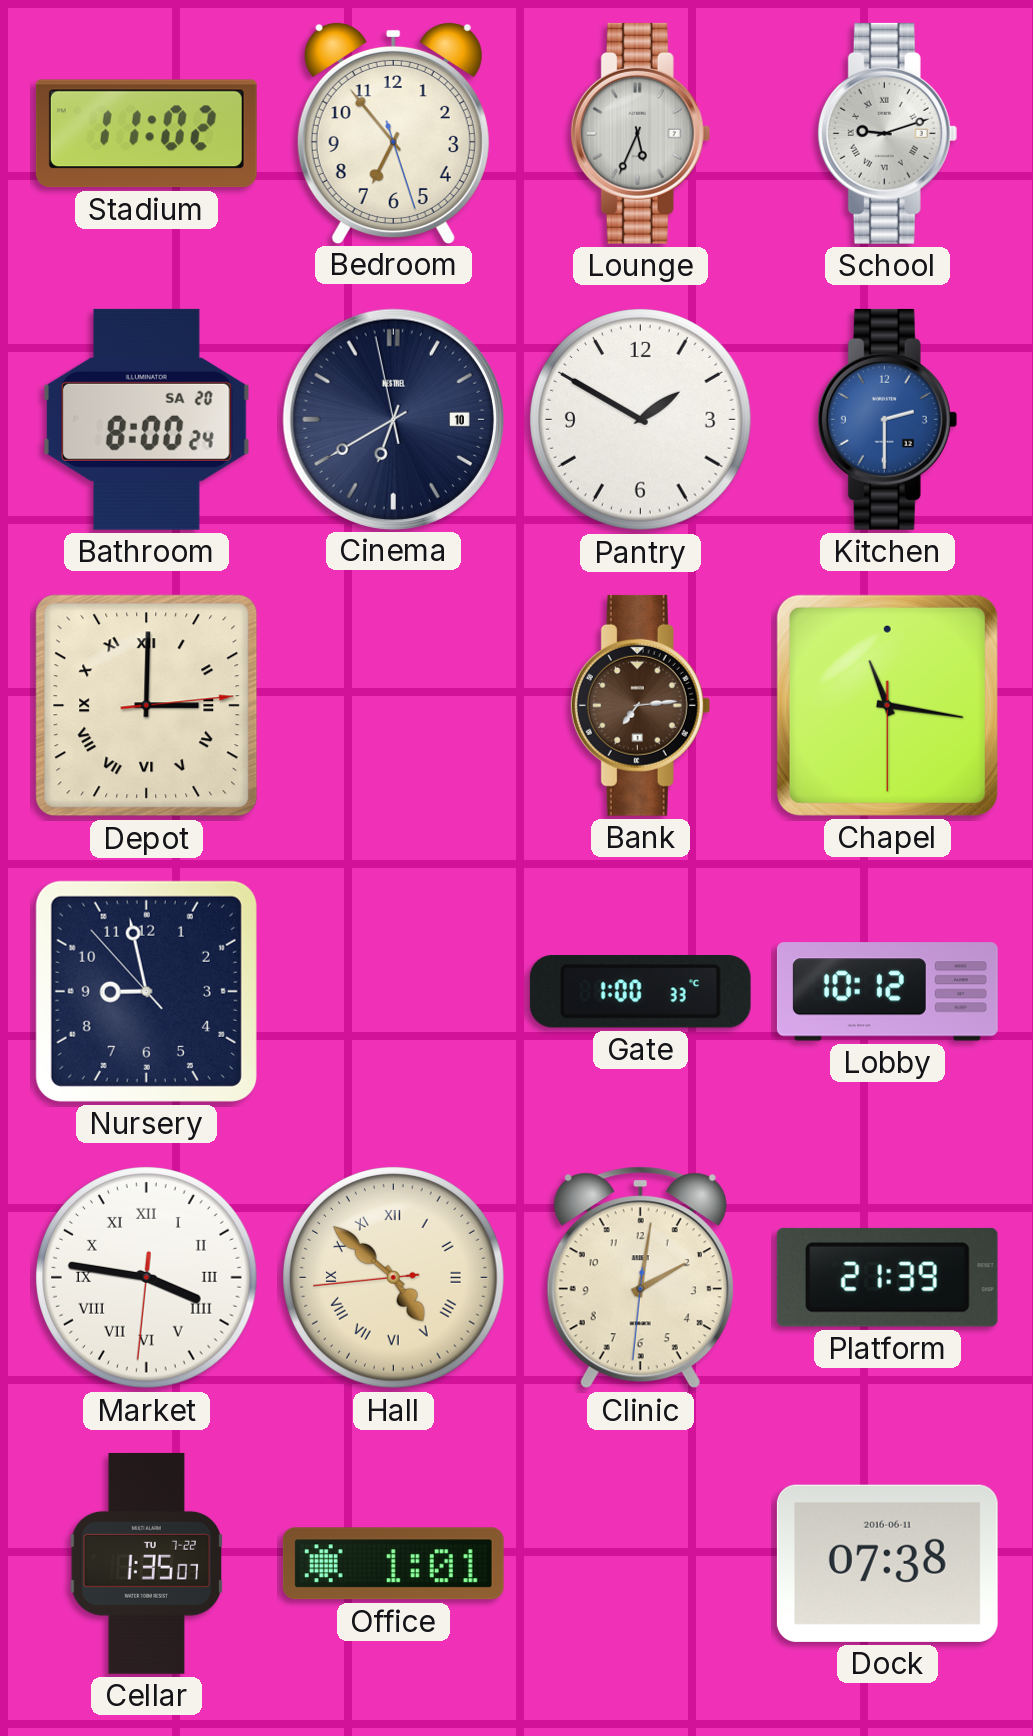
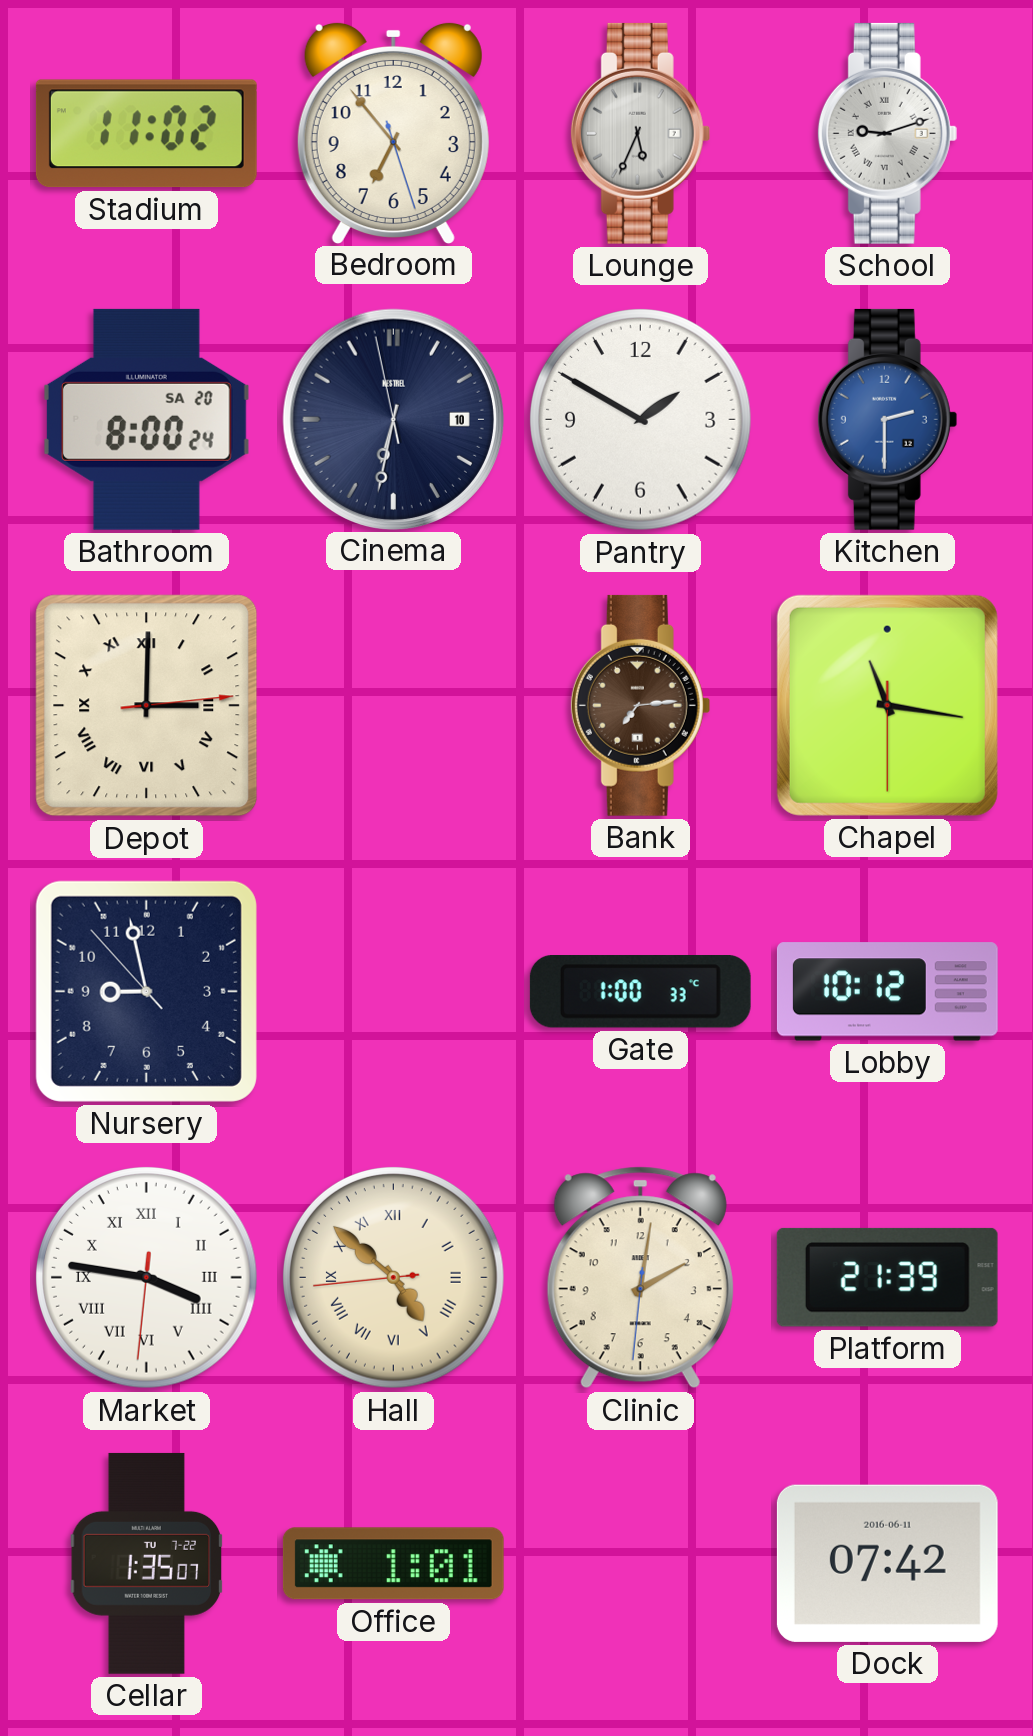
Cinema: 6:39 -> 6:31 (393, 419)
Dock: 07:38 -> 07:42 (887, 1563)
